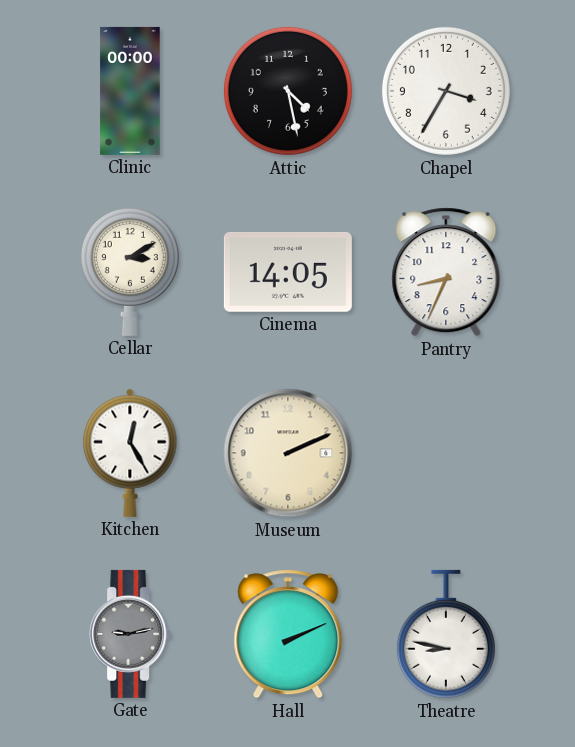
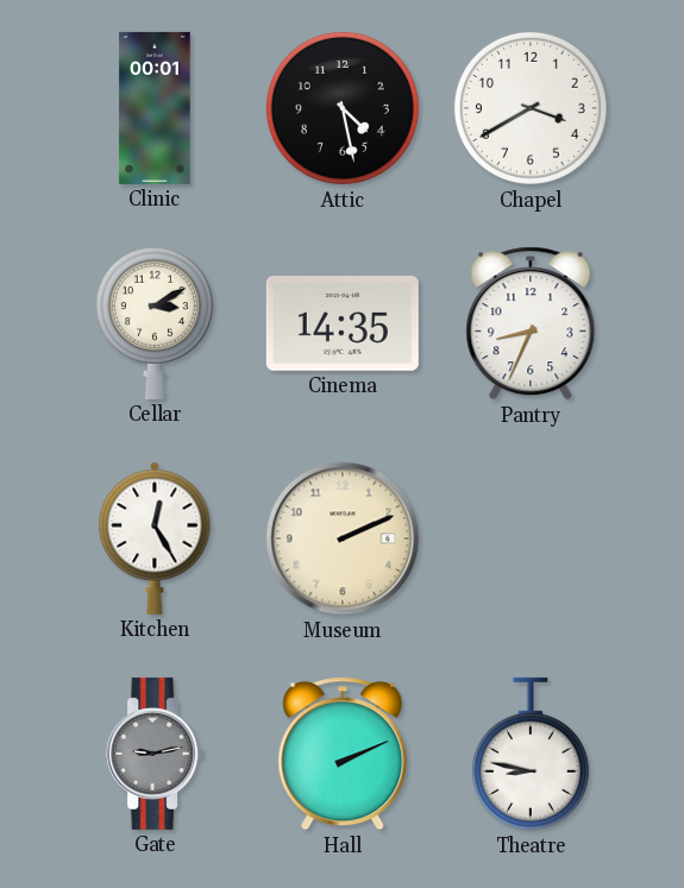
Clinic: 00:00 -> 00:01 (155, 108)
Chapel: 3:35 -> 3:40 (531, 108)
Cinema: 14:05 -> 14:35 (343, 323)
